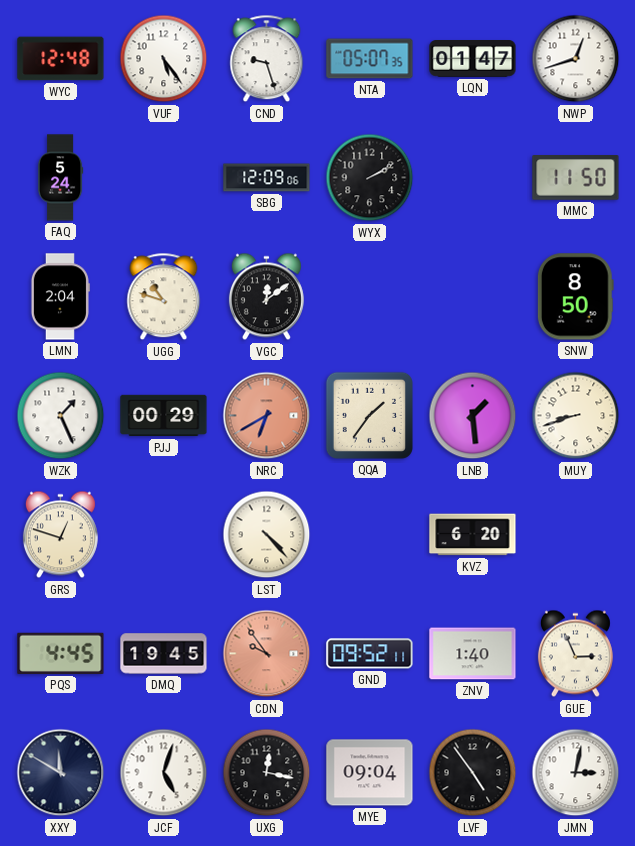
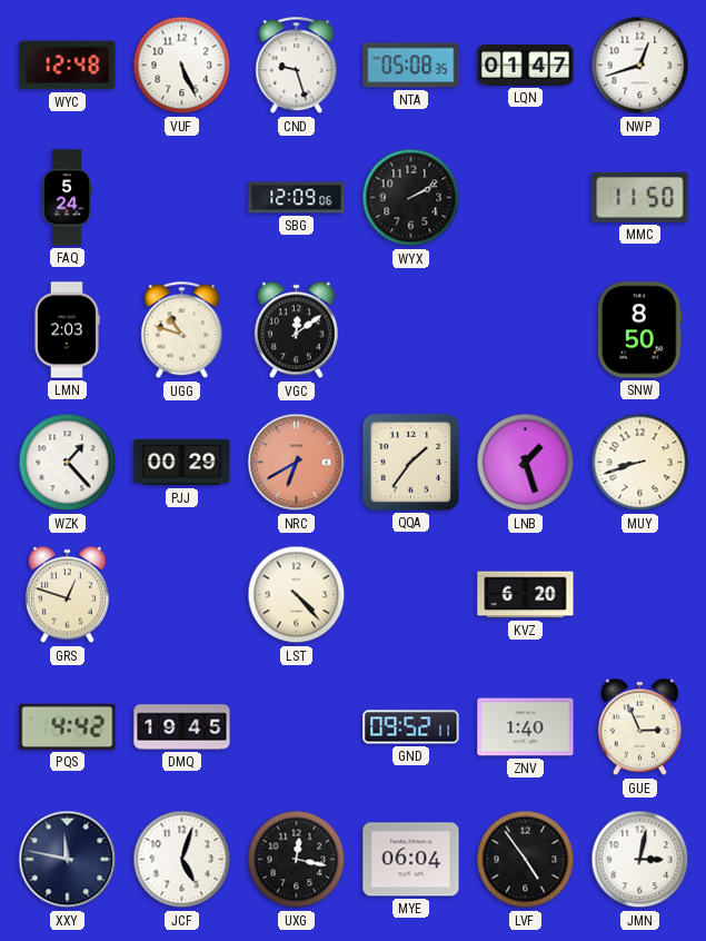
VUF: 5:24 -> 5:26 (182, 66)
NTA: 05:07 -> 05:08 (411, 66)
LMN: 2:04 -> 2:03 (67, 330)
WZK: 1:26 -> 1:23 (68, 463)
LNB: 1:29 -> 1:27 (526, 463)
PQS: 4:45 -> 4:42 (68, 726)
CDN: 9:54 -> none (267, 654)
XXY: 11:50 -> 11:47 (68, 860)
MYE: 09:04 -> 06:04 (411, 860)
